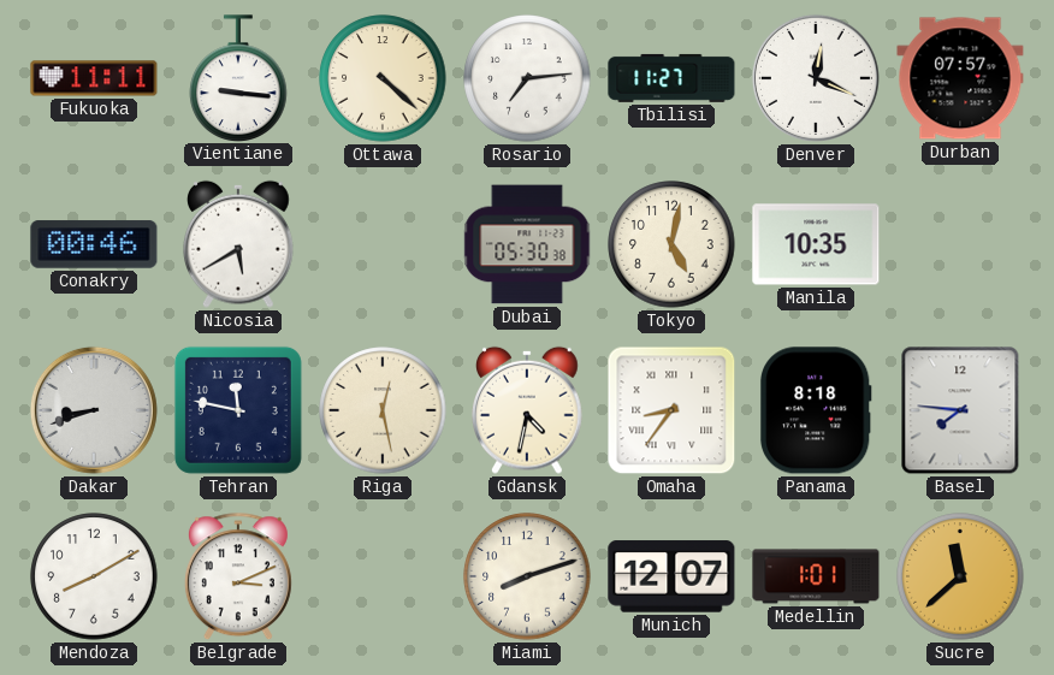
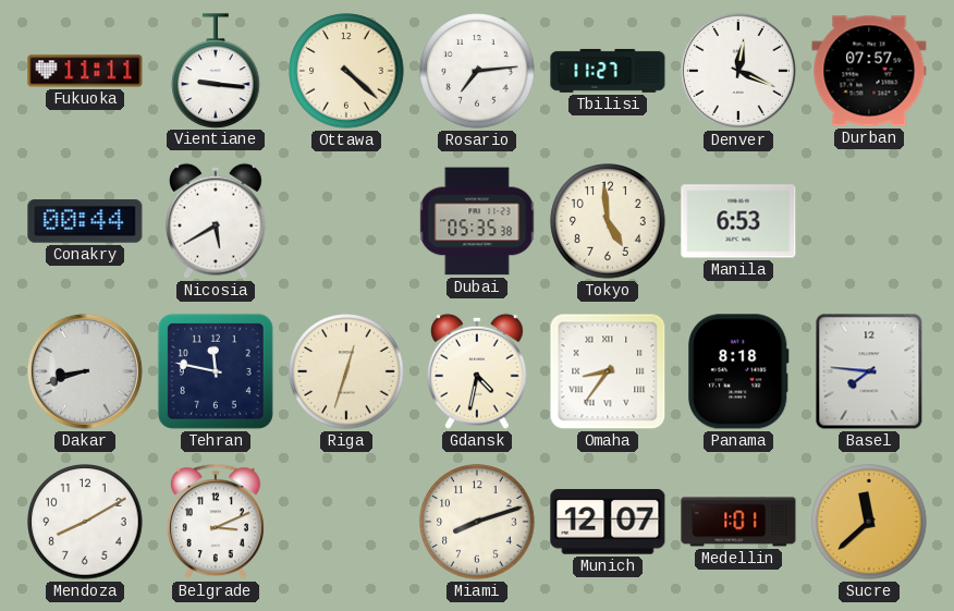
Conakry: 00:46 -> 00:44 (85, 221)
Dubai: 05:30 -> 05:35 (477, 221)
Tokyo: 5:02 -> 4:59 (608, 221)
Manila: 10:35 -> 6:53 (738, 221)
Riga: 12:28 -> 12:33 (346, 371)
